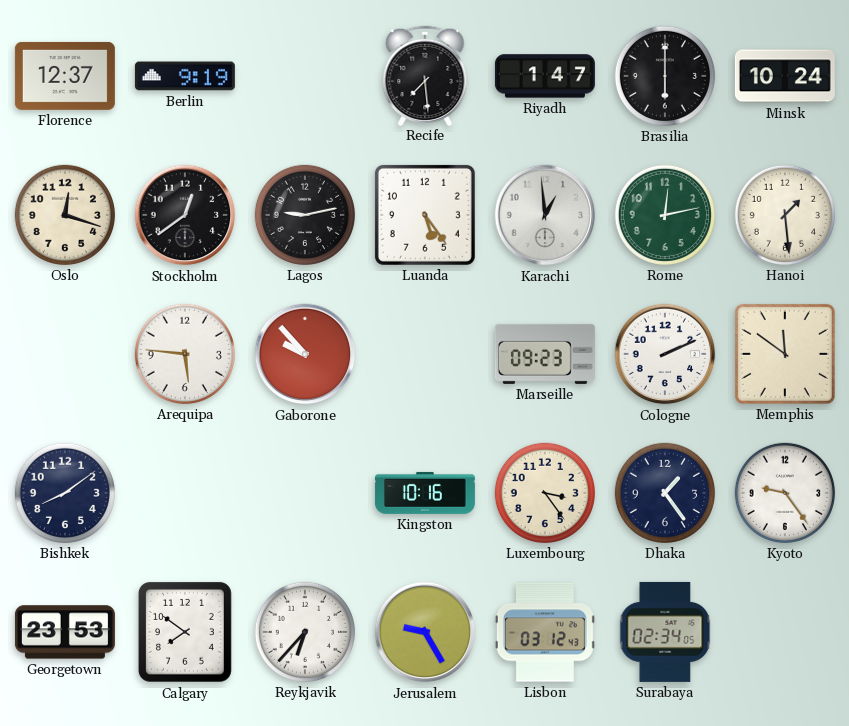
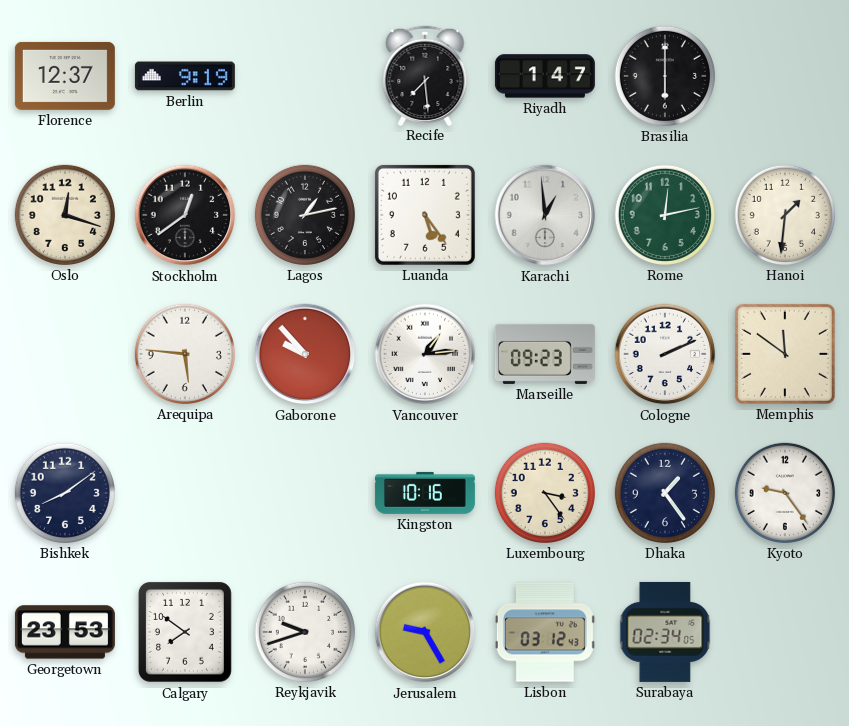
Minsk: 10:24 -> none (785, 76)
Lagos: 9:13 -> 1:13 (305, 215)
Hanoi: 1:29 -> 1:31 (785, 215)
Vancouver: none -> 1:14 (425, 354)
Reykjavik: 6:37 -> 9:42 (305, 632)
